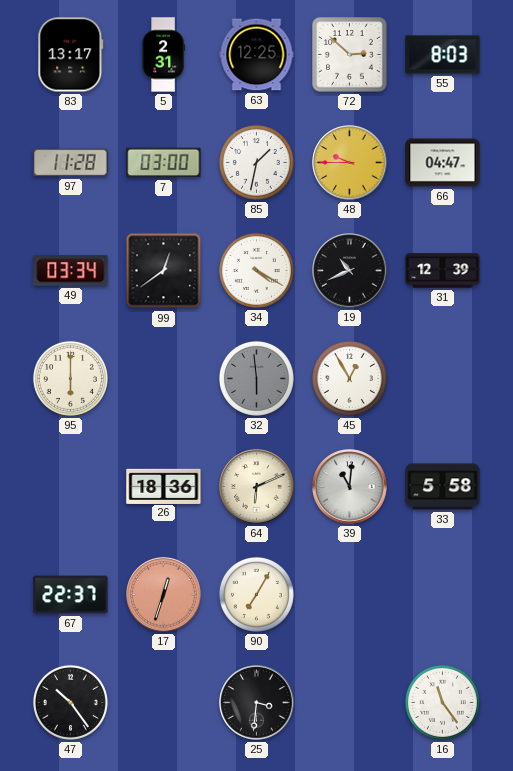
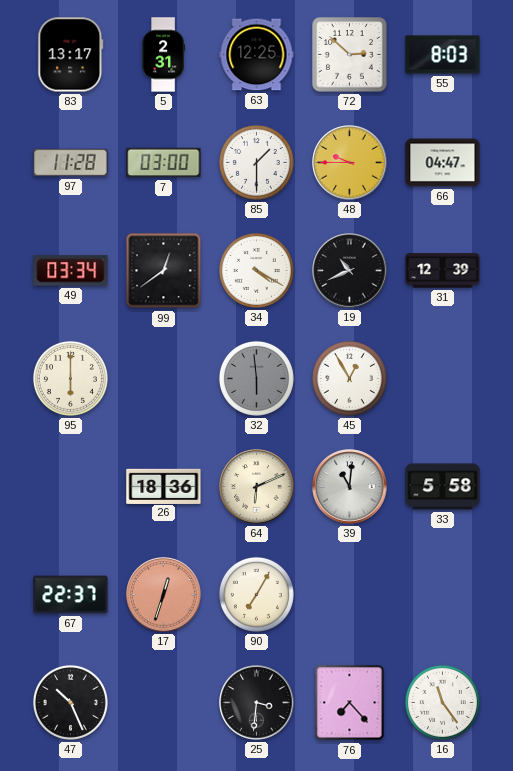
85: 1:32 -> 1:30 (256, 162)
47: 10:24 -> 10:26 (70, 702)
76: none -> 7:23 (350, 703)
